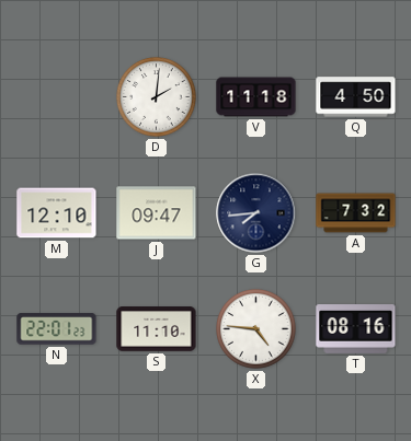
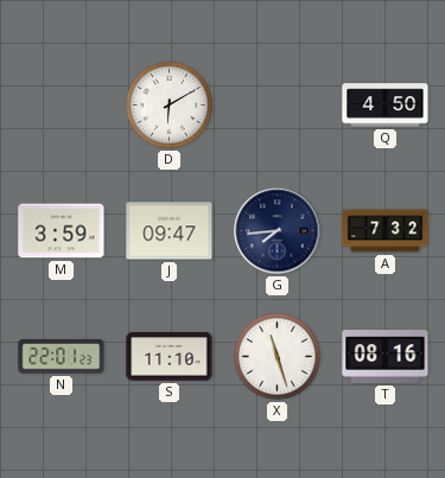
D: 2:01 -> 6:10 (170, 106)
V: 11:18 -> none (256, 97)
M: 12:10 -> 3:59 (62, 231)
X: 4:46 -> 11:27 (278, 357)
